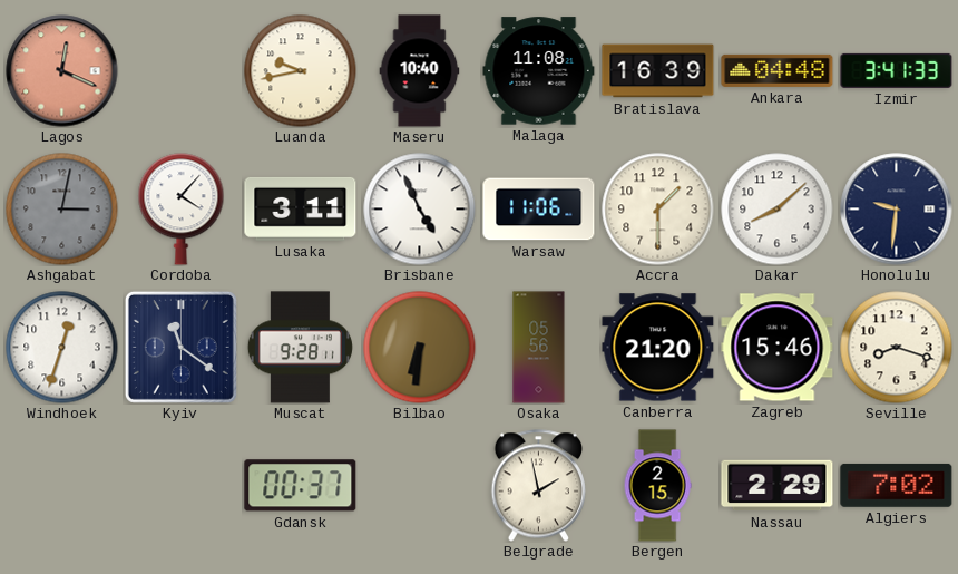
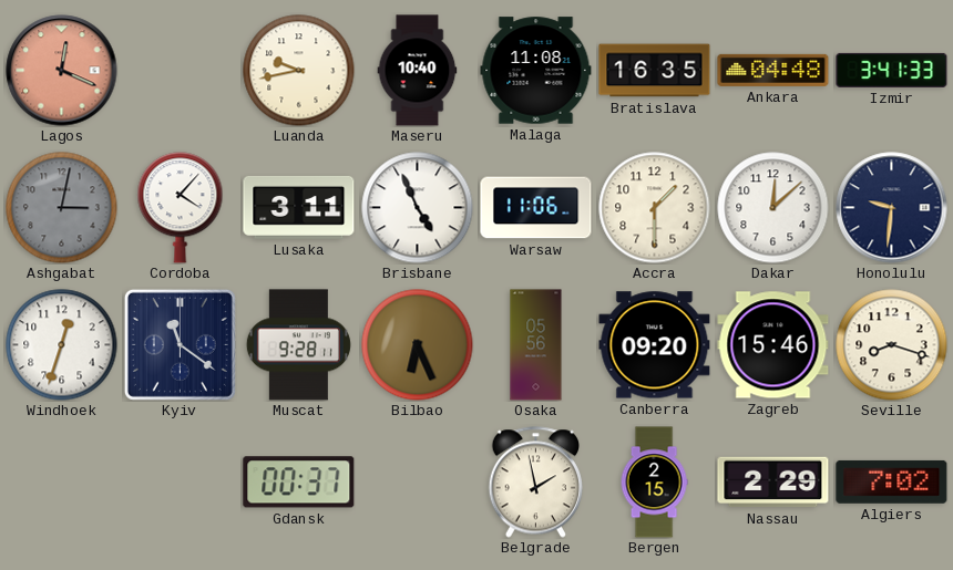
Bratislava: 16:39 -> 16:35 (655, 71)
Dakar: 8:08 -> 12:08 (773, 208)
Bilbao: 6:31 -> 6:26 (418, 345)
Canberra: 21:20 -> 09:20 (655, 345)
